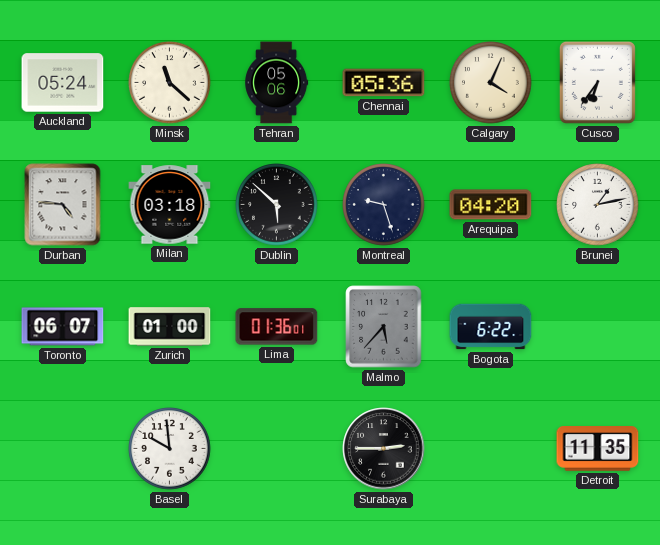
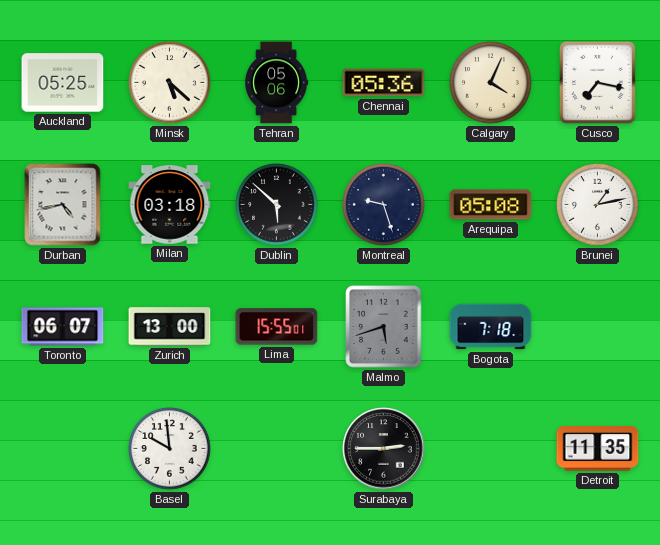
Auckland: 05:24 -> 05:25 (63, 83)
Minsk: 11:22 -> 5:22 (170, 83)
Cusco: 6:36 -> 7:17 (597, 82)
Durban: 4:46 -> 4:43 (63, 205)
Arequipa: 04:20 -> 05:08 (491, 205)
Zurich: 01:00 -> 13:00 (170, 327)
Lima: 01:36 -> 15:55 (277, 327)
Malmo: 5:37 -> 5:42 (384, 327)
Bogota: 6:22 -> 7:18 (491, 327)
